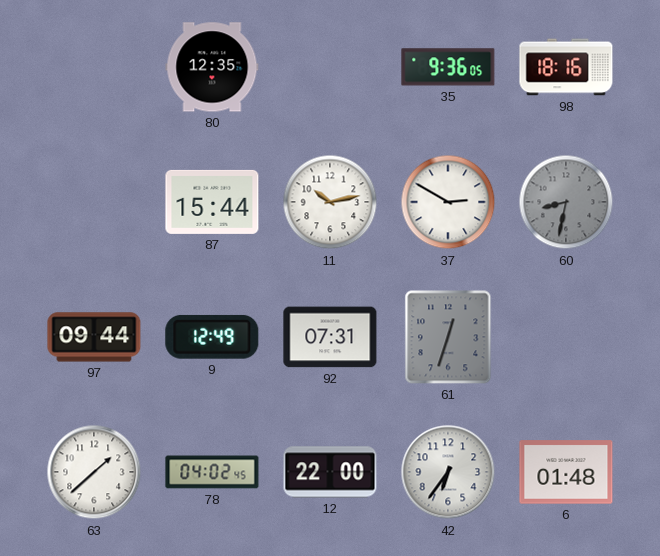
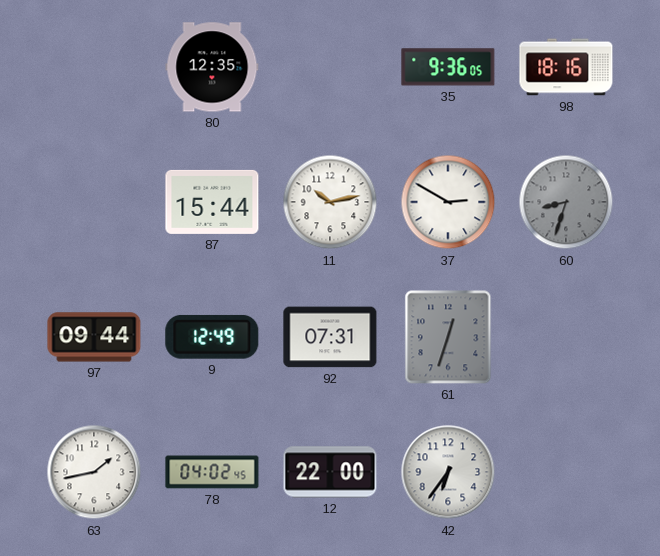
60: 8:32 -> 8:33 (566, 202)
63: 1:38 -> 1:43 (94, 472)
6: 01:48 -> none (566, 472)
